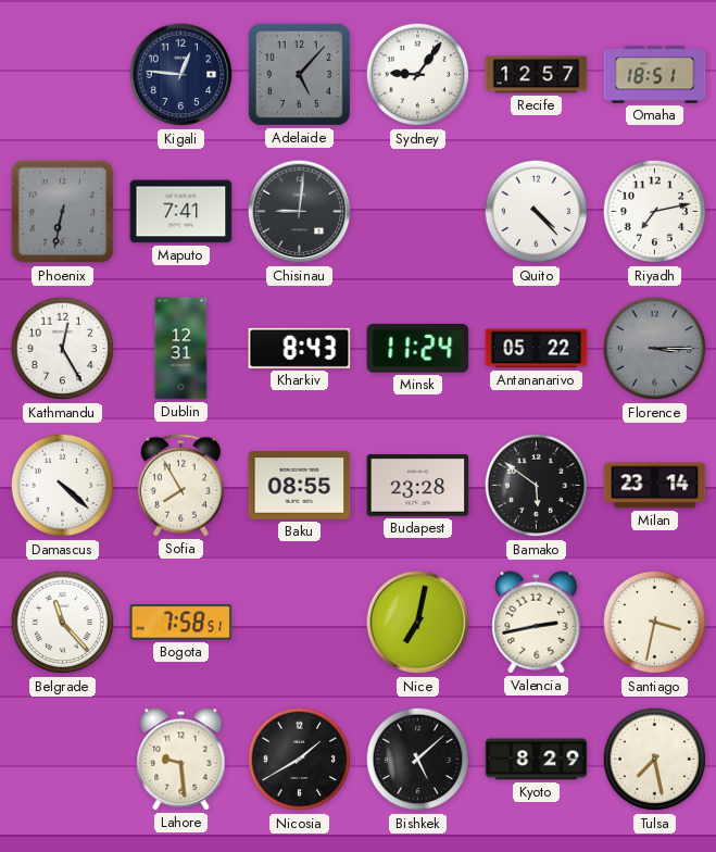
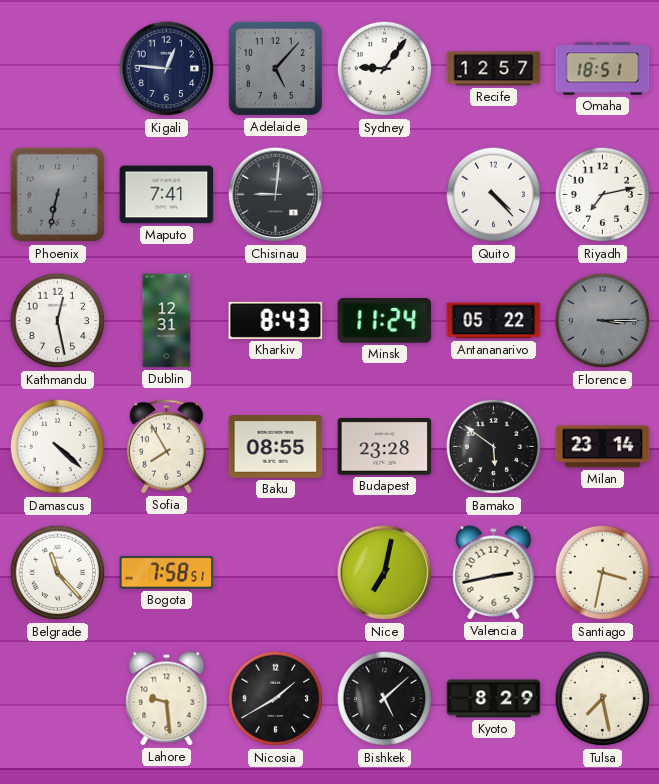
Kathmandu: 12:25 -> 12:28 (58, 321)
